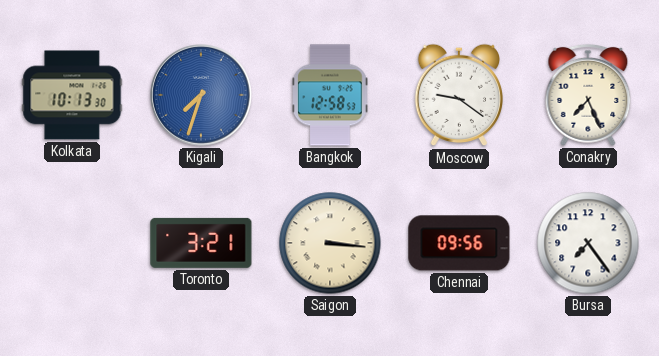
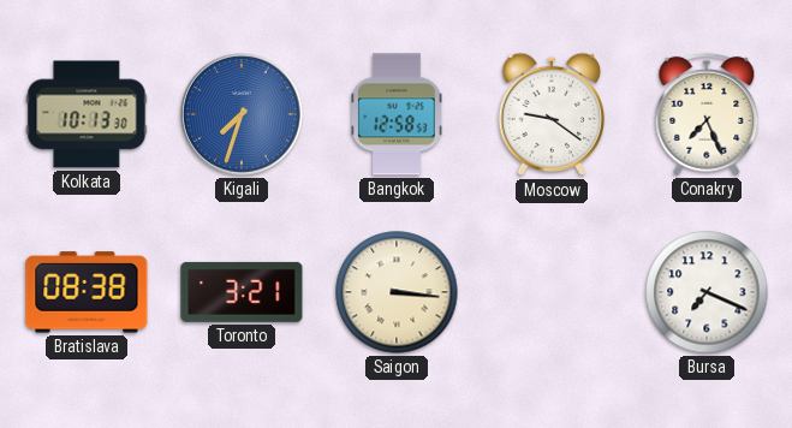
Bratislava: none -> 08:38 (87, 292)
Chennai: 09:56 -> none (459, 243)
Bursa: 7:24 -> 7:19 (707, 292)
